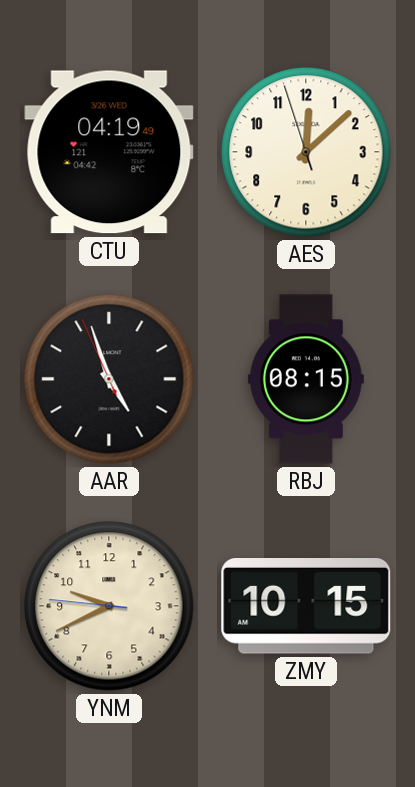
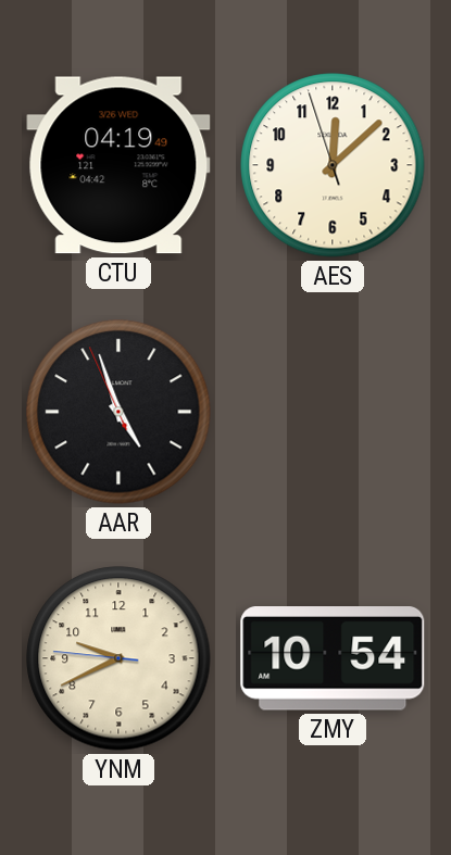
RBJ: 08:15 -> none (306, 379)
ZMY: 10:15 -> 10:54 (333, 659)
